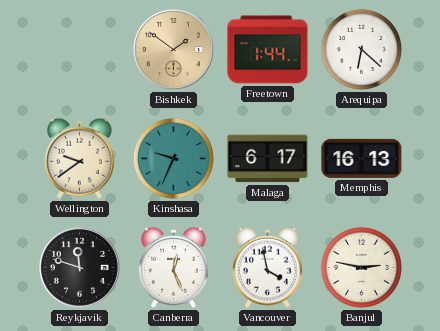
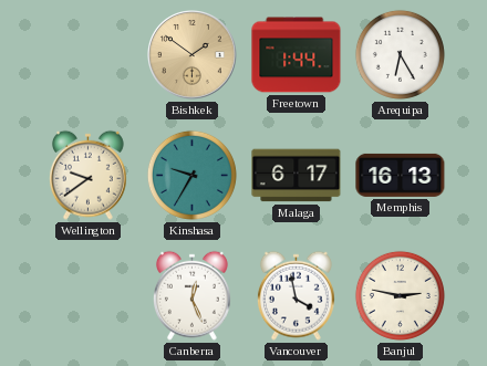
Arequipa: 6:22 -> 6:25 (400, 54)
Kinshasa: 9:34 -> 9:35 (191, 175)
Reykjavik: 11:48 -> none (80, 268)
